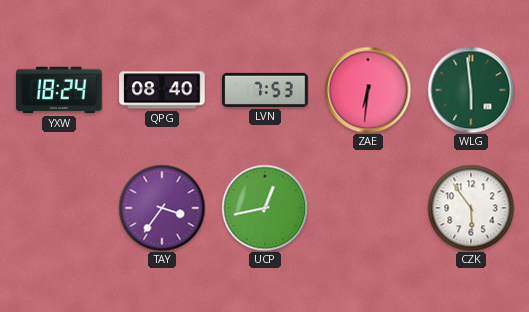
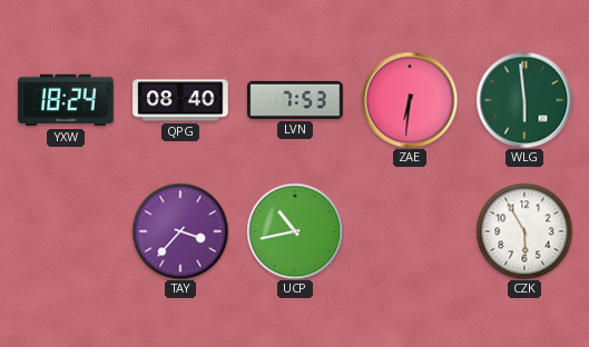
TAY: 3:36 -> 3:37 (180, 231)
UCP: 12:43 -> 10:43 (295, 231)
CZK: 5:54 -> 5:55 (524, 231)
